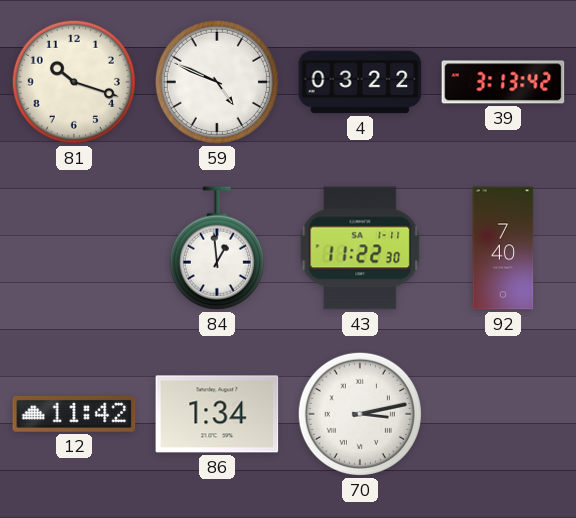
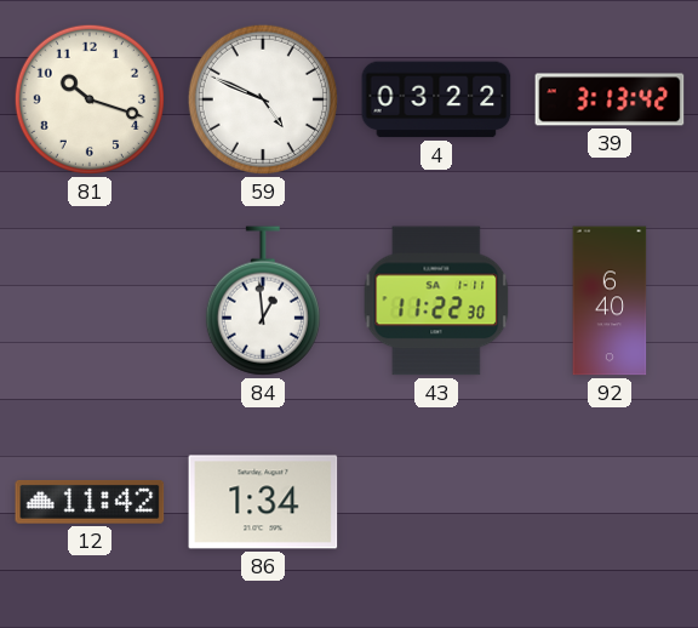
92: 7:40 -> 6:40 (610, 301)
70: 3:13 -> none (360, 414)
